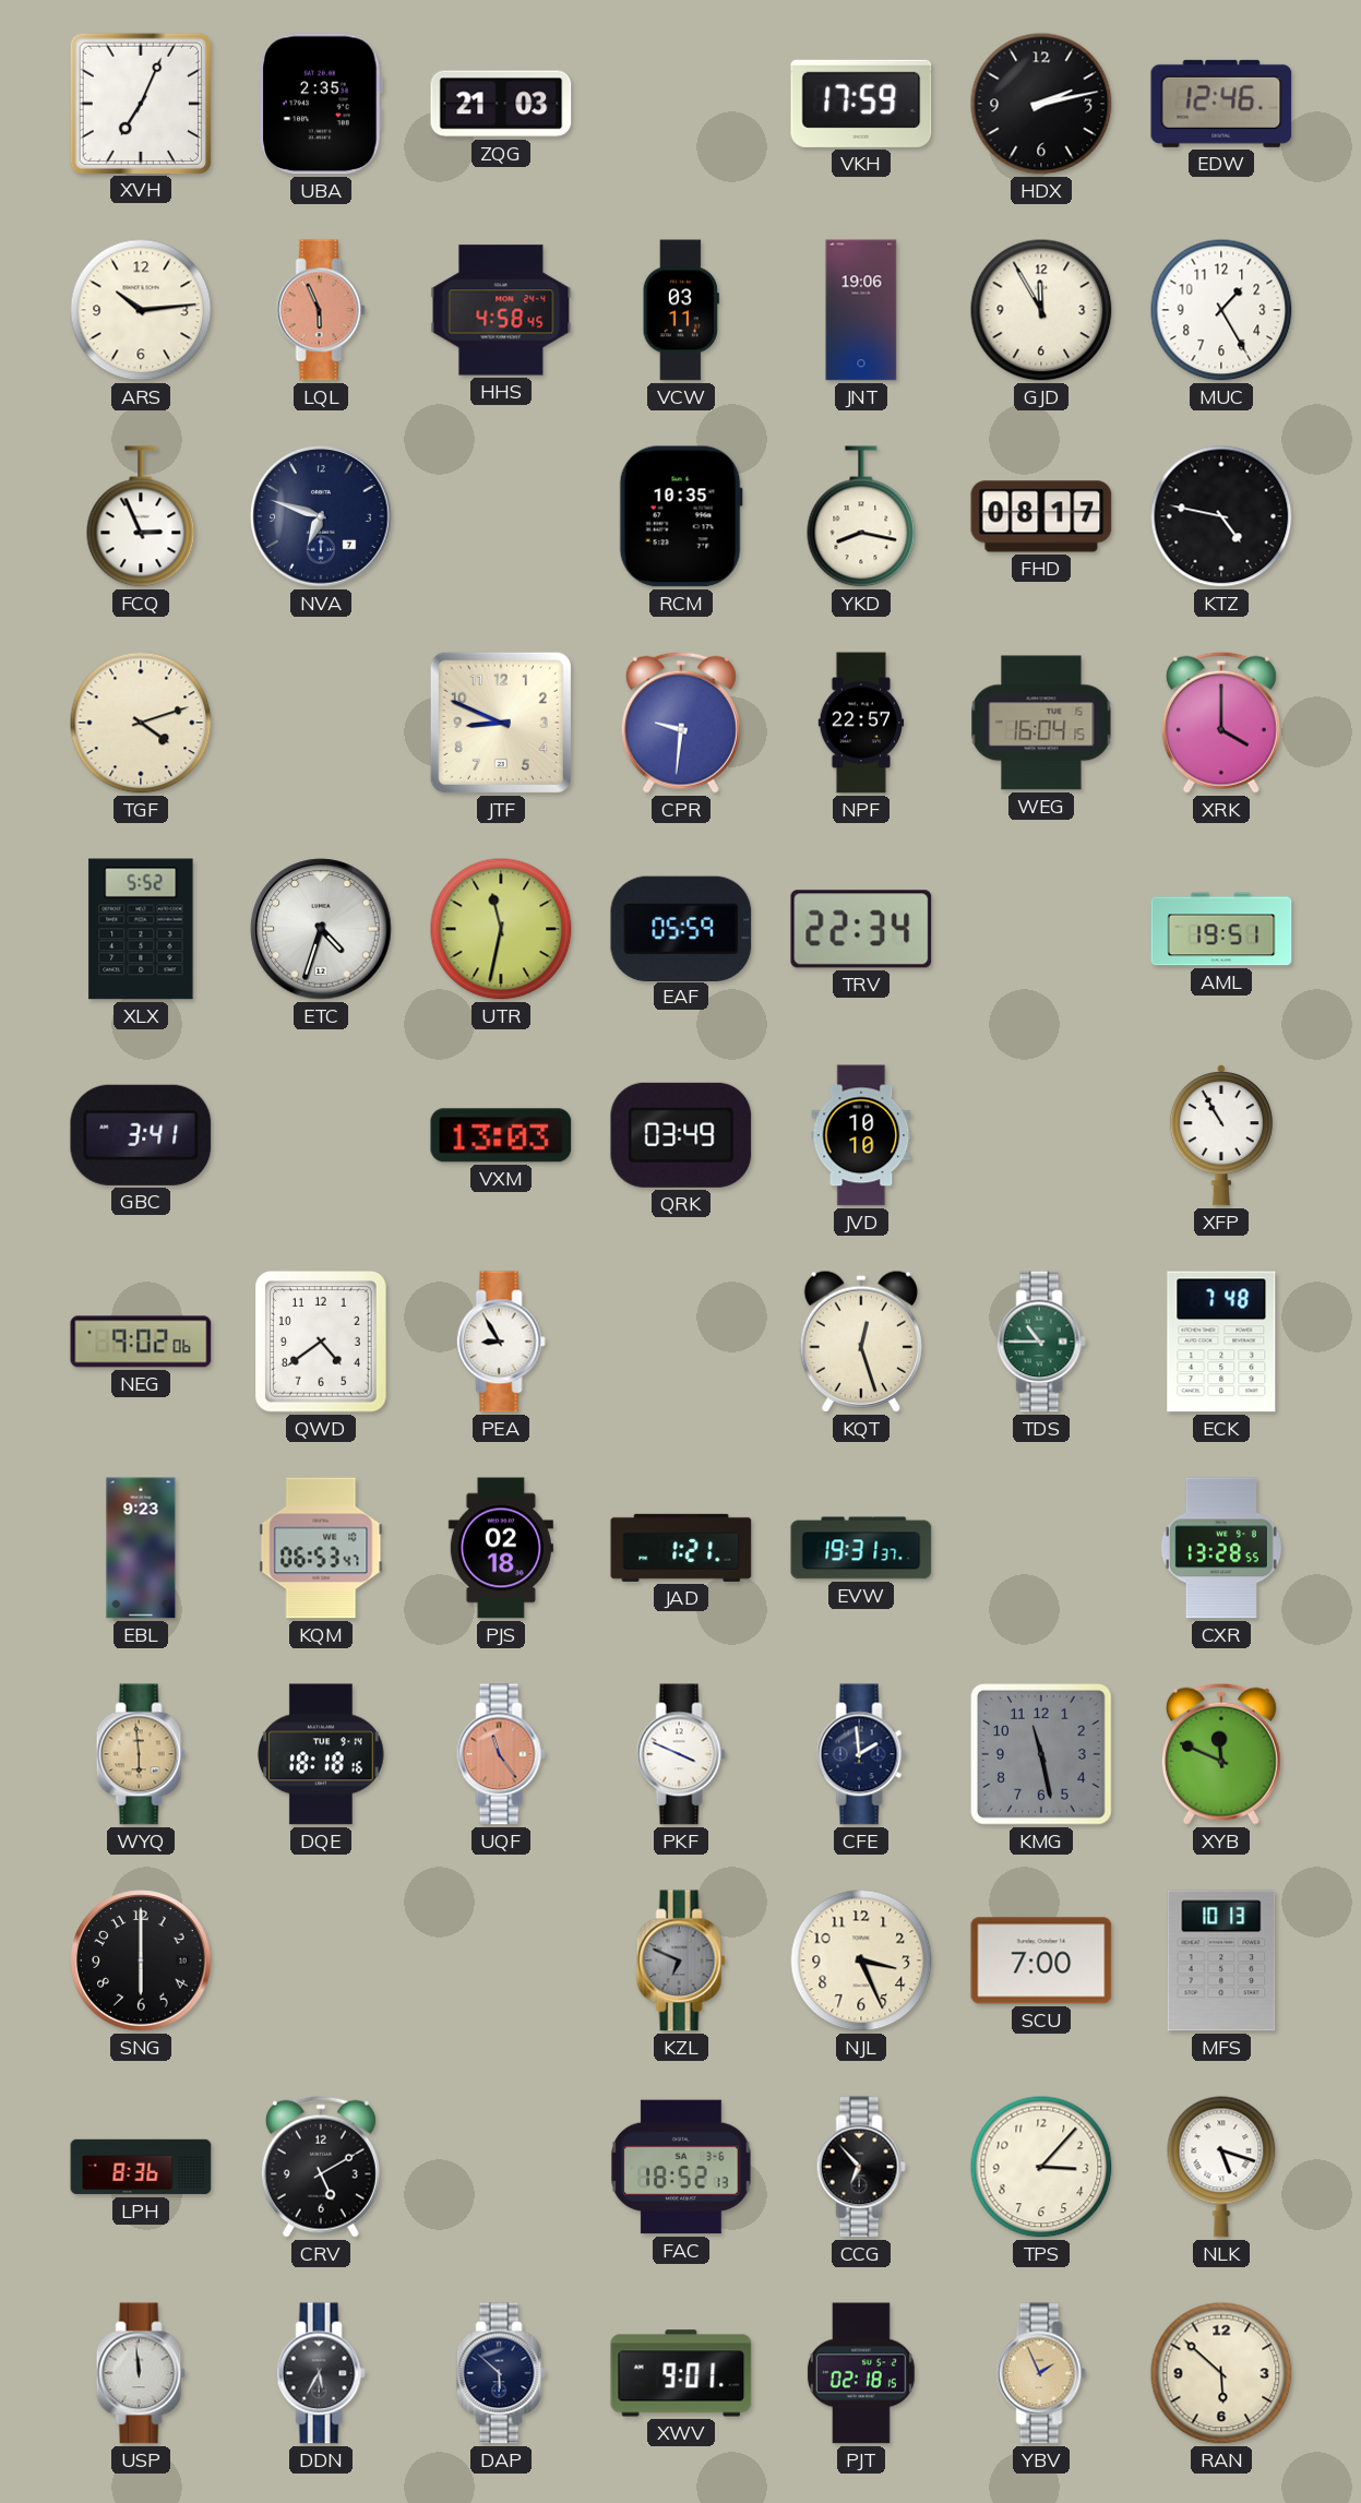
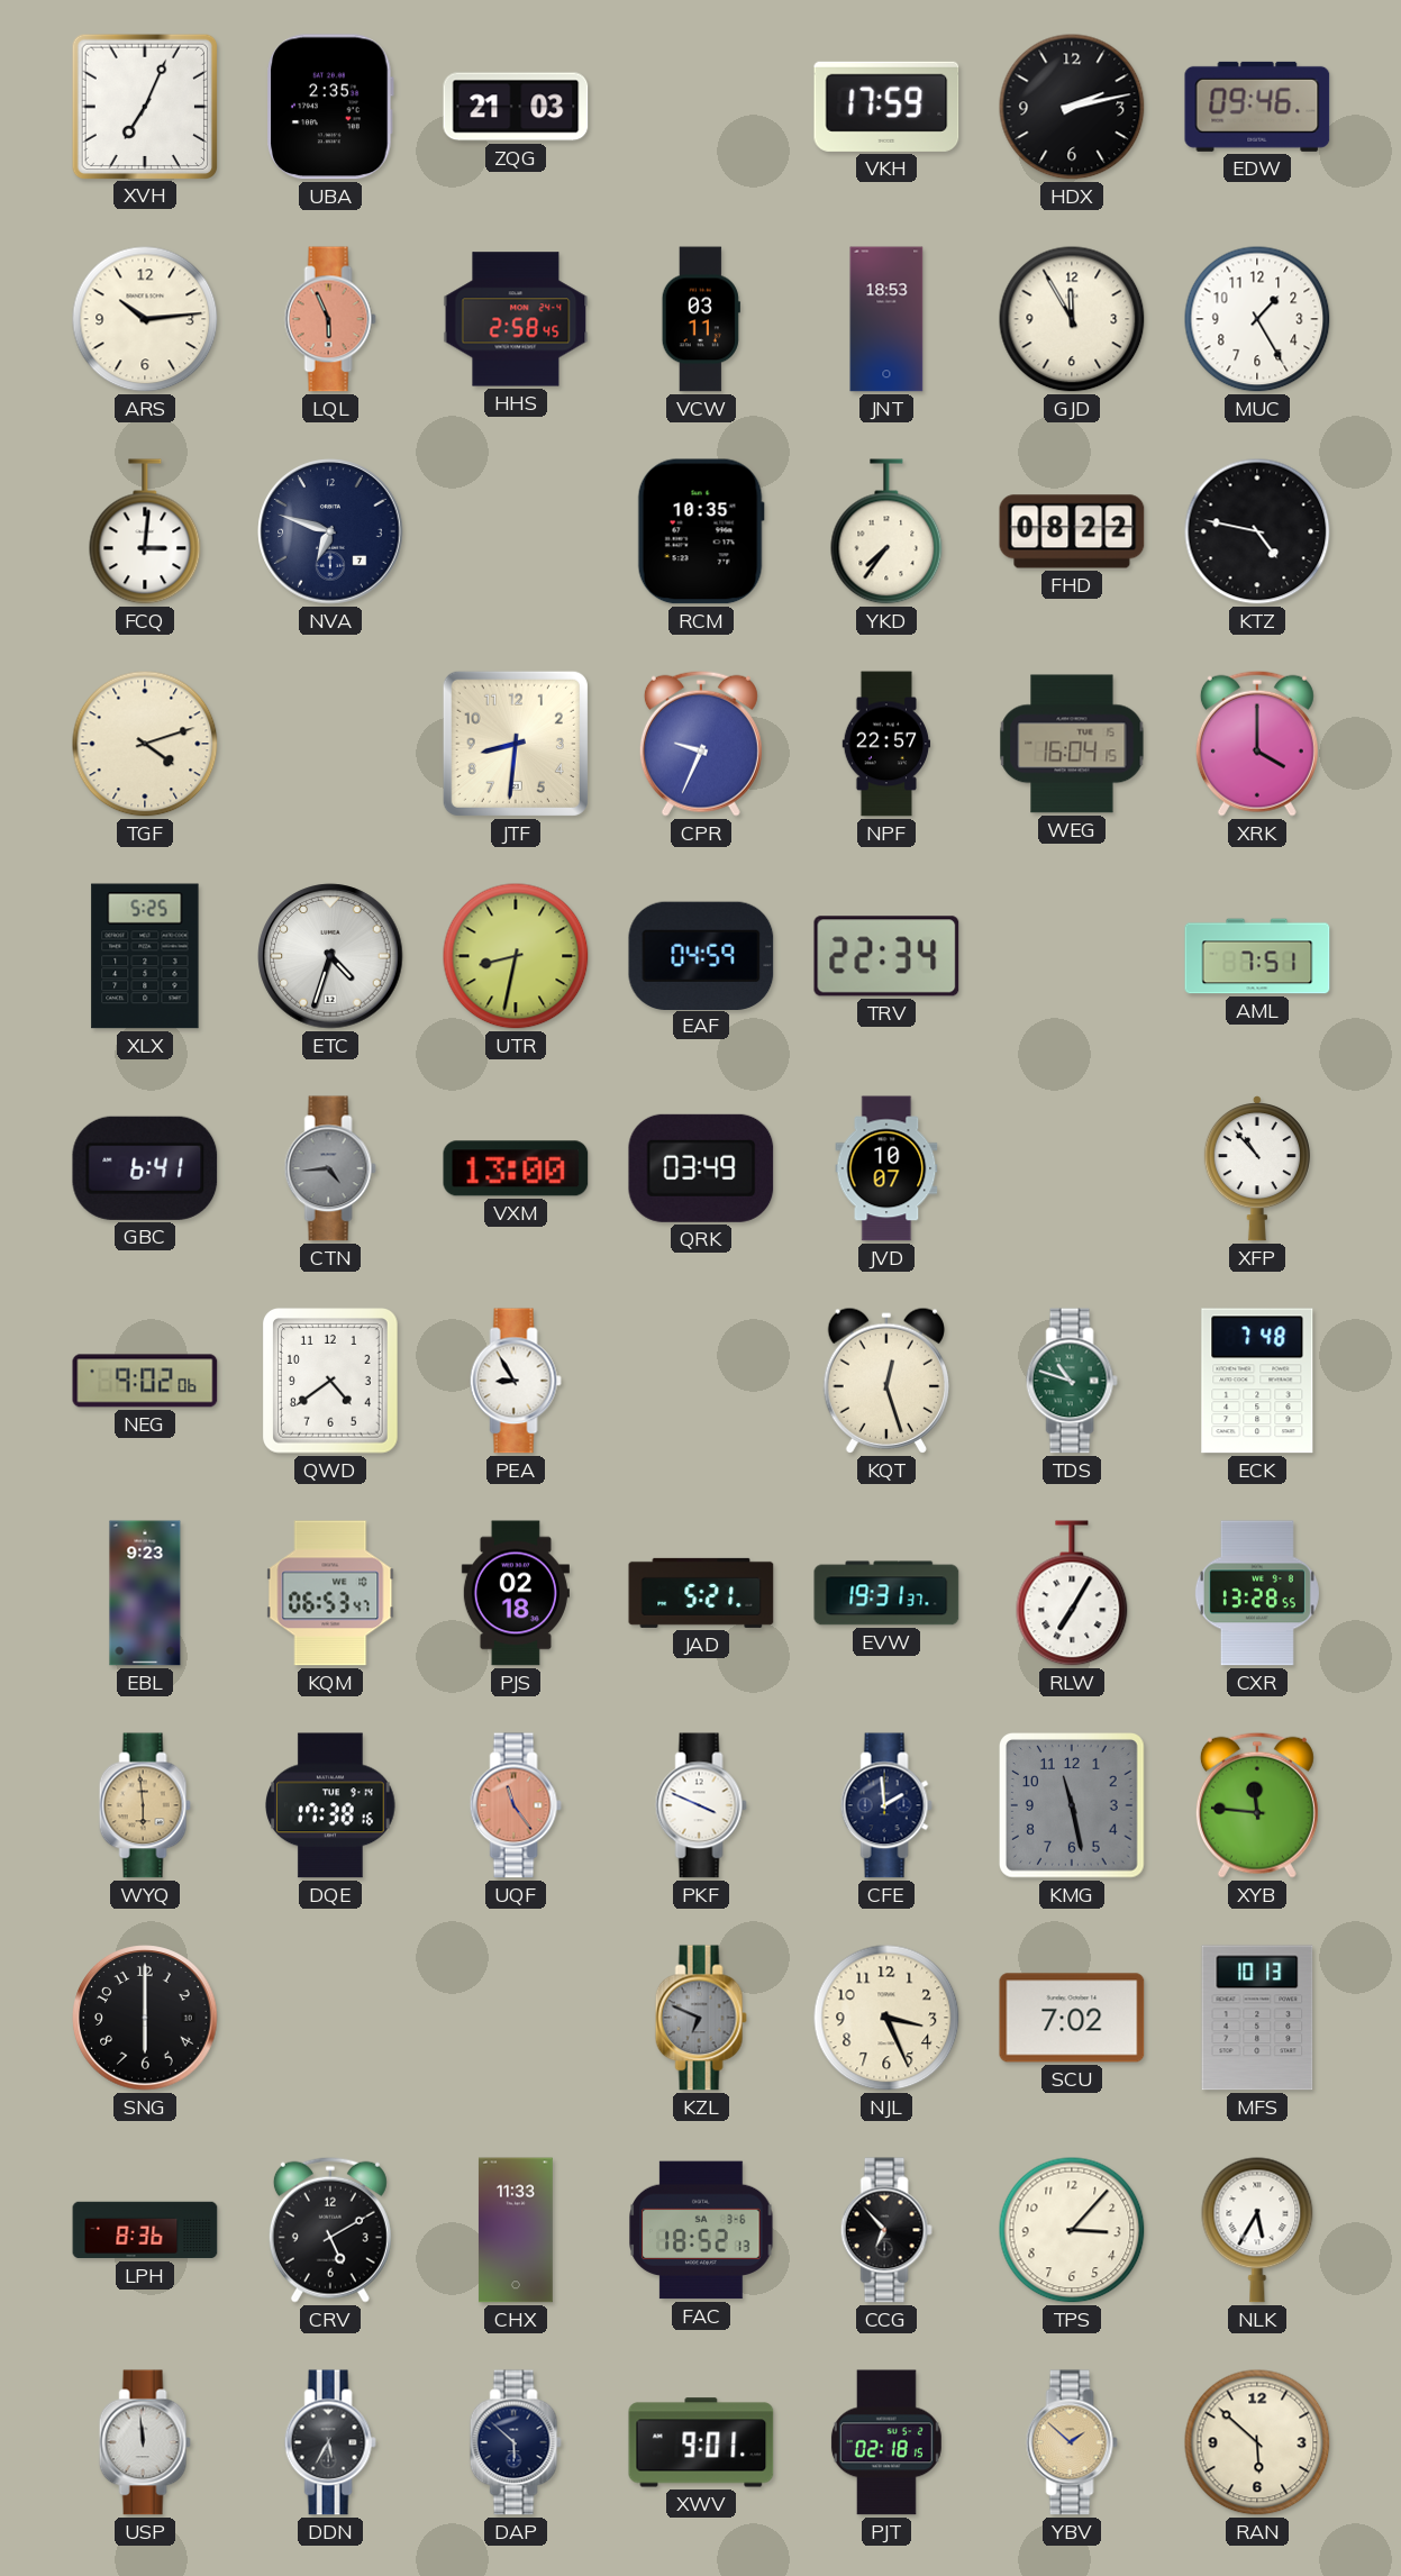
EDW: 12:46 -> 09:46 (1257, 107)
HHS: 4:58 -> 2:58 (516, 319)
JNT: 19:06 -> 18:53 (886, 319)
FCQ: 2:56 -> 3:01 (145, 531)
YKD: 8:17 -> 7:36 (886, 531)
FHD: 08:17 -> 08:22 (1072, 531)
JTF: 8:49 -> 8:31 (516, 744)
CPR: 9:31 -> 9:34 (701, 744)
XLX: 5:52 -> 5:25 (145, 956)
UTR: 11:32 -> 8:32 (516, 956)
EAF: 05:59 -> 04:59 (701, 955)
AML: 19:51 -> 7:51 (1257, 956)
GBC: 3:41 -> 6:41 (145, 1168)
CTN: none -> 4:44 (330, 1168)
VXM: 13:03 -> 13:00 (516, 1168)
JVD: 10:10 -> 10:07 (886, 1168)
XFP: 10:55 -> 10:53 (1257, 1168)
TDS: 10:45 -> 10:48 (1072, 1381)
JAD: 1:21 -> 5:21 (701, 1593)
RLW: none -> 7:05 (1072, 1593)
DQE: 18:18 -> 17:38 (330, 1805)
XYB: 11:49 -> 11:46 (1257, 1805)
SCU: 7:00 -> 7:02 (1072, 2018)
CHX: none -> 11:33 (516, 2230)
NLK: 5:18 -> 5:35 (1257, 2230)
YBV: 1:56 -> 1:52 (1072, 2442)
